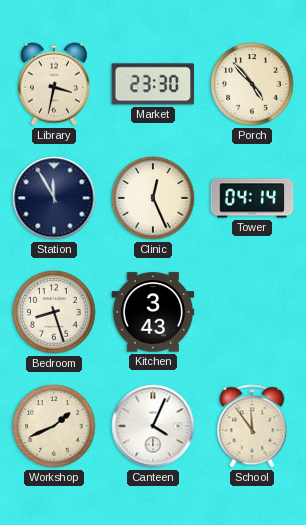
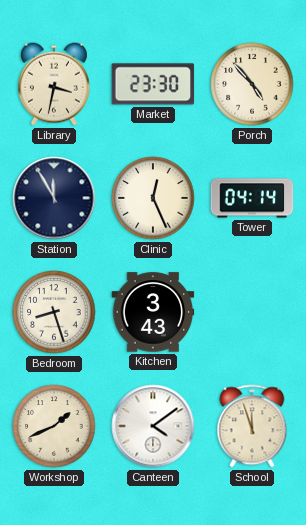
Canteen: 4:04 -> 4:09 (153, 426)
School: 11:54 -> 11:57 (252, 426)
